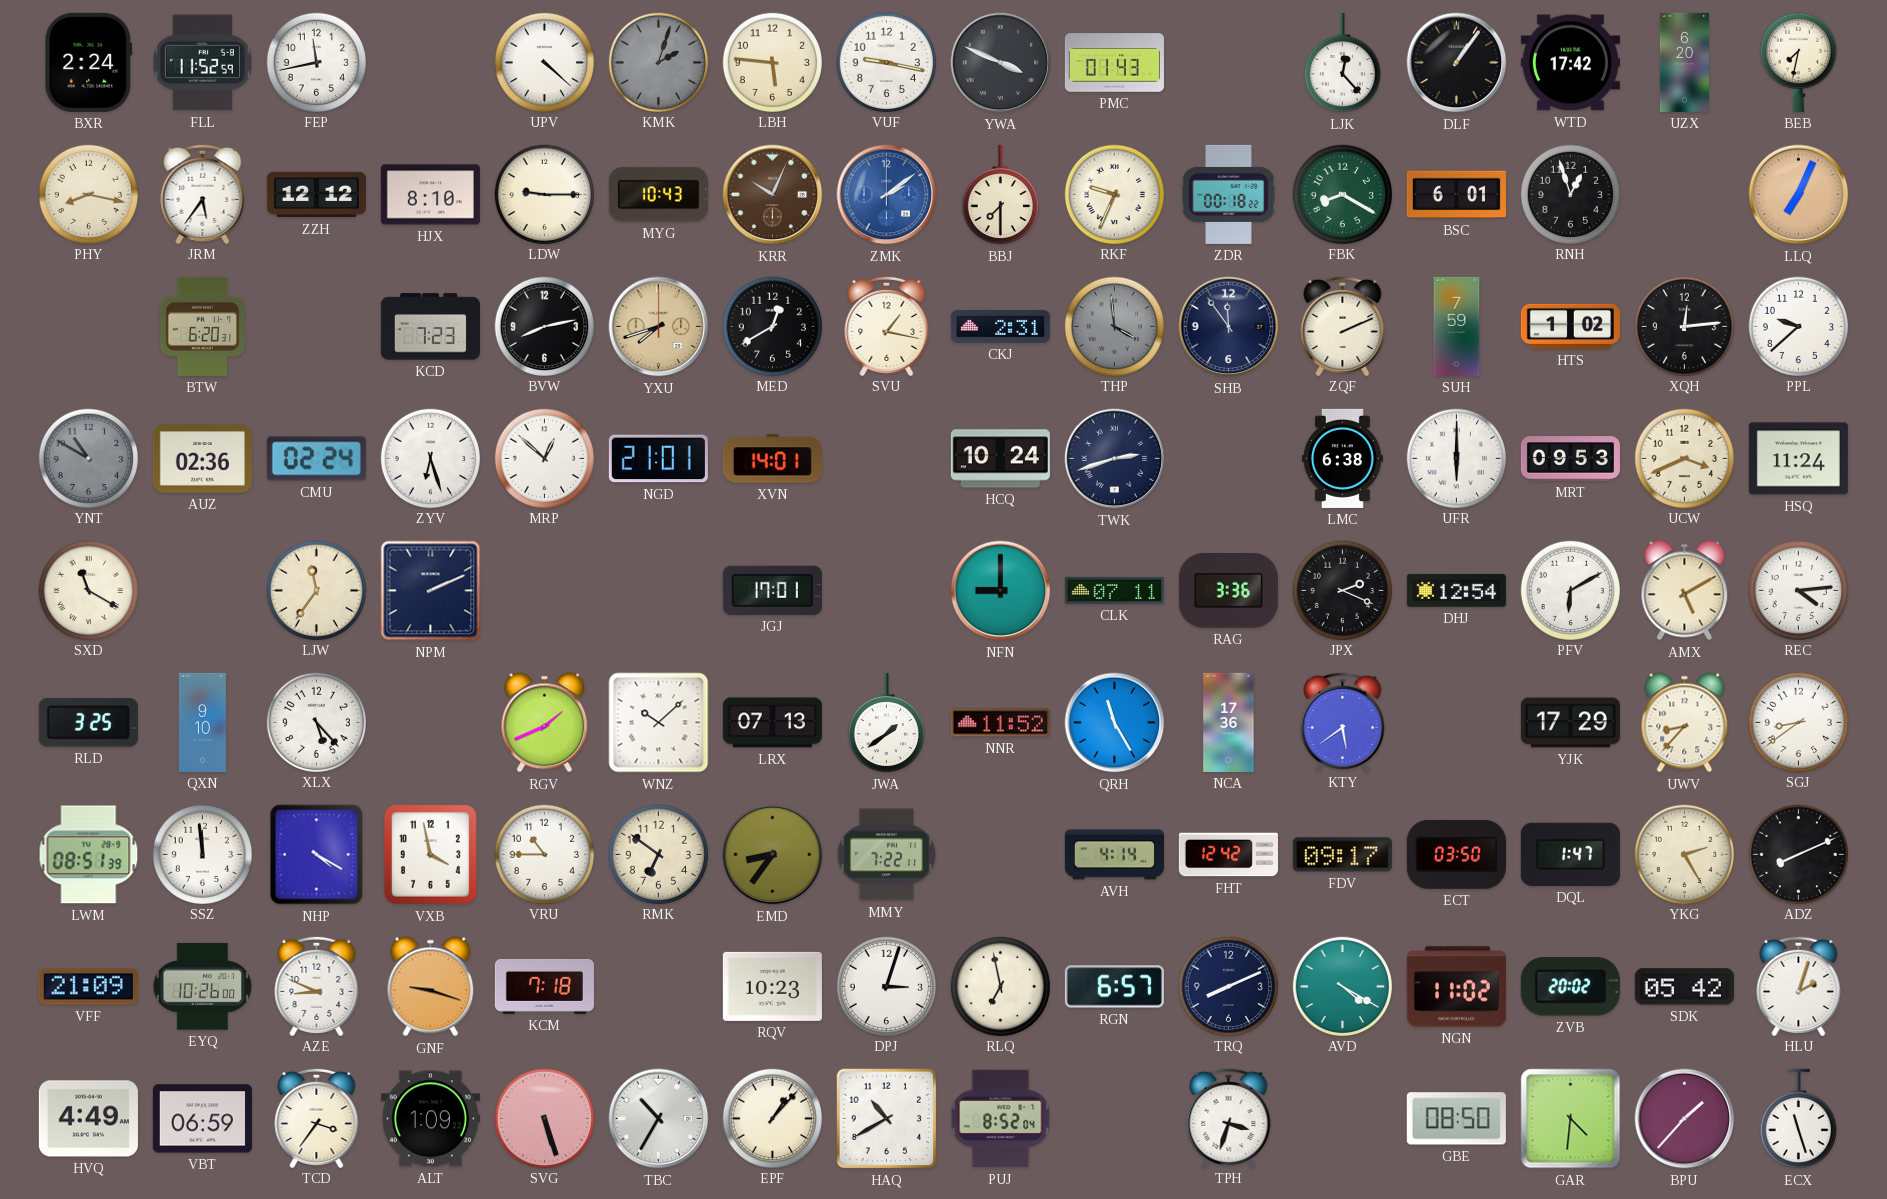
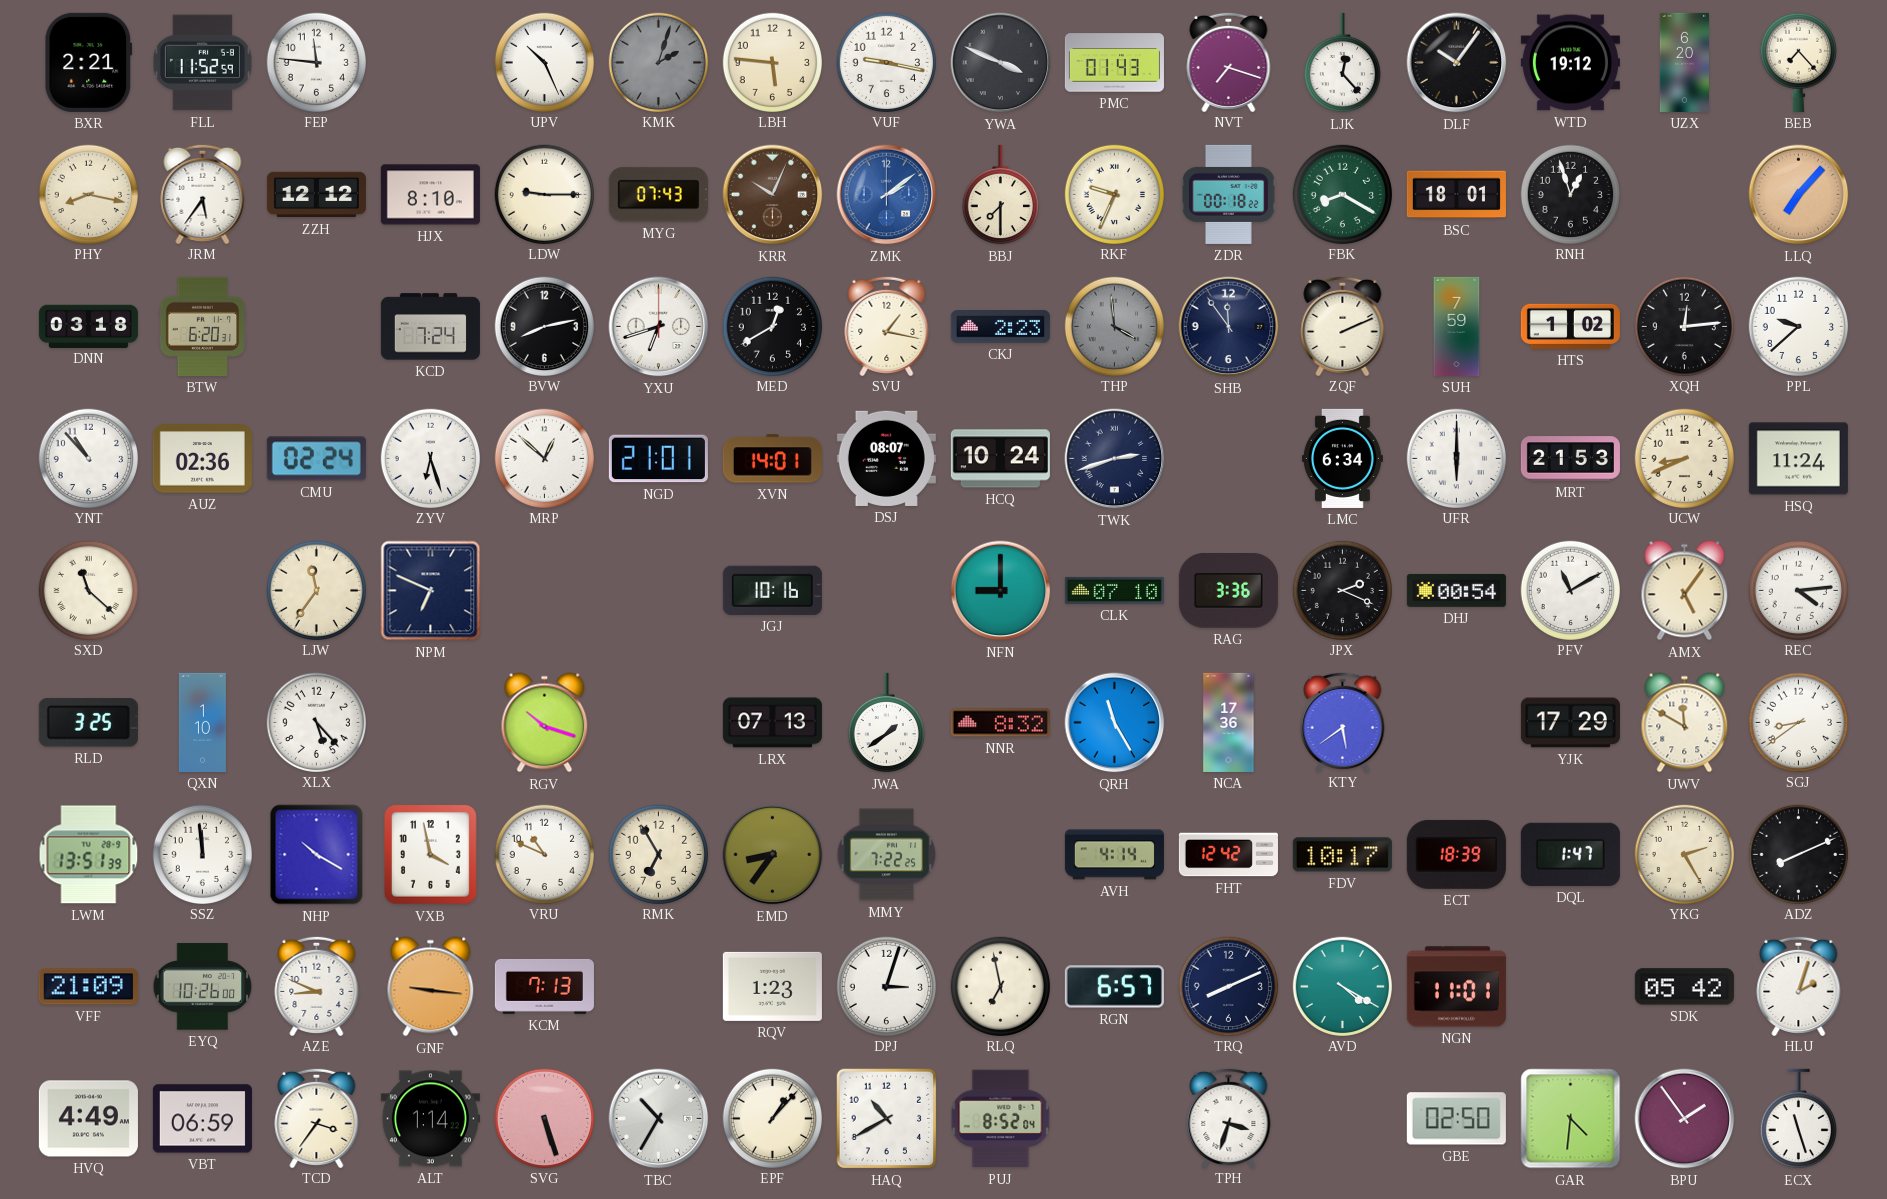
BXR: 2:24 -> 2:21 (89, 62)
FEP: 11:43 -> 11:46 (316, 62)
UPV: 4:22 -> 10:26 (544, 62)
NVT: none -> 7:18 (1229, 61)
DLF: 1:06 -> 10:06 (1457, 63)
WTD: 17:42 -> 19:12 (1570, 63)
BEB: 7:32 -> 7:23 (1798, 62)
MYG: 10:43 -> 07:43 (658, 195)
BSC: 6:01 -> 18:01 (1456, 195)
LLQ: 7:04 -> 7:07 (1799, 195)
DNN: none -> 03:18 (88, 326)
KCD: 7:23 -> 7:24 (430, 327)
YXU: 7:42 -> 6:42 (659, 327)
YXU dial: champagne -> white (659, 327)
CKJ: 2:31 -> 2:23 (1000, 327)
YNT: 10:50 -> 10:53 (88, 458)
YNT dial: grey -> white (88, 458)
DSJ: none -> 08:07 (886, 458)
LMC: 6:38 -> 6:34 (1342, 458)
MRT: 09:53 -> 21:53 (1570, 459)
UCW: 3:41 -> 8:41 (1684, 458)
SXD: 11:20 -> 11:22 (88, 590)
NPM: 2:11 -> 6:49 (431, 591)
JGJ: 17:01 -> 10:16 (772, 590)
CLK: 07:11 -> 07:10 (1114, 590)
DHJ: 12:54 -> 00:54 (1456, 590)
PFV: 6:10 -> 11:10 (1570, 590)
AMX: 5:10 -> 5:06 (1685, 591)
QXN: 9:10 -> 1:10 (202, 722)
RGV: 1:41 -> 10:18 (545, 723)
WNZ: 10:08 -> none (659, 723)
NNR: 11:52 -> 8:32 (1000, 723)
UWV: 8:37 -> 11:50 (1685, 723)
LWM: 08:51 -> 13:51 (89, 855)
NHP: 4:20 -> 10:20 (317, 855)
VRU: 10:45 -> 10:49 (544, 854)
RMK: 6:51 -> 6:55 (658, 854)
MMY: 7:22:11 -> 7:22:25 (887, 855)
FDV: 09:17 -> 10:17 (1342, 855)
ECT: 03:50 -> 18:39 (1456, 854)
GNF: 9:18 -> 9:16 (431, 987)
KCM: 7:18 -> 7:13 (544, 986)
RQV: 10:23 -> 1:23 (772, 986)
NGN: 11:02 -> 11:01 (1456, 987)
ZVB: 20:02 -> none (1570, 987)
ALT: 1:09 -> 1:14 (430, 1119)
GBE: 08:50 -> 02:50 (1456, 1119)
BPU: 1:37 -> 1:54 (1685, 1119)
